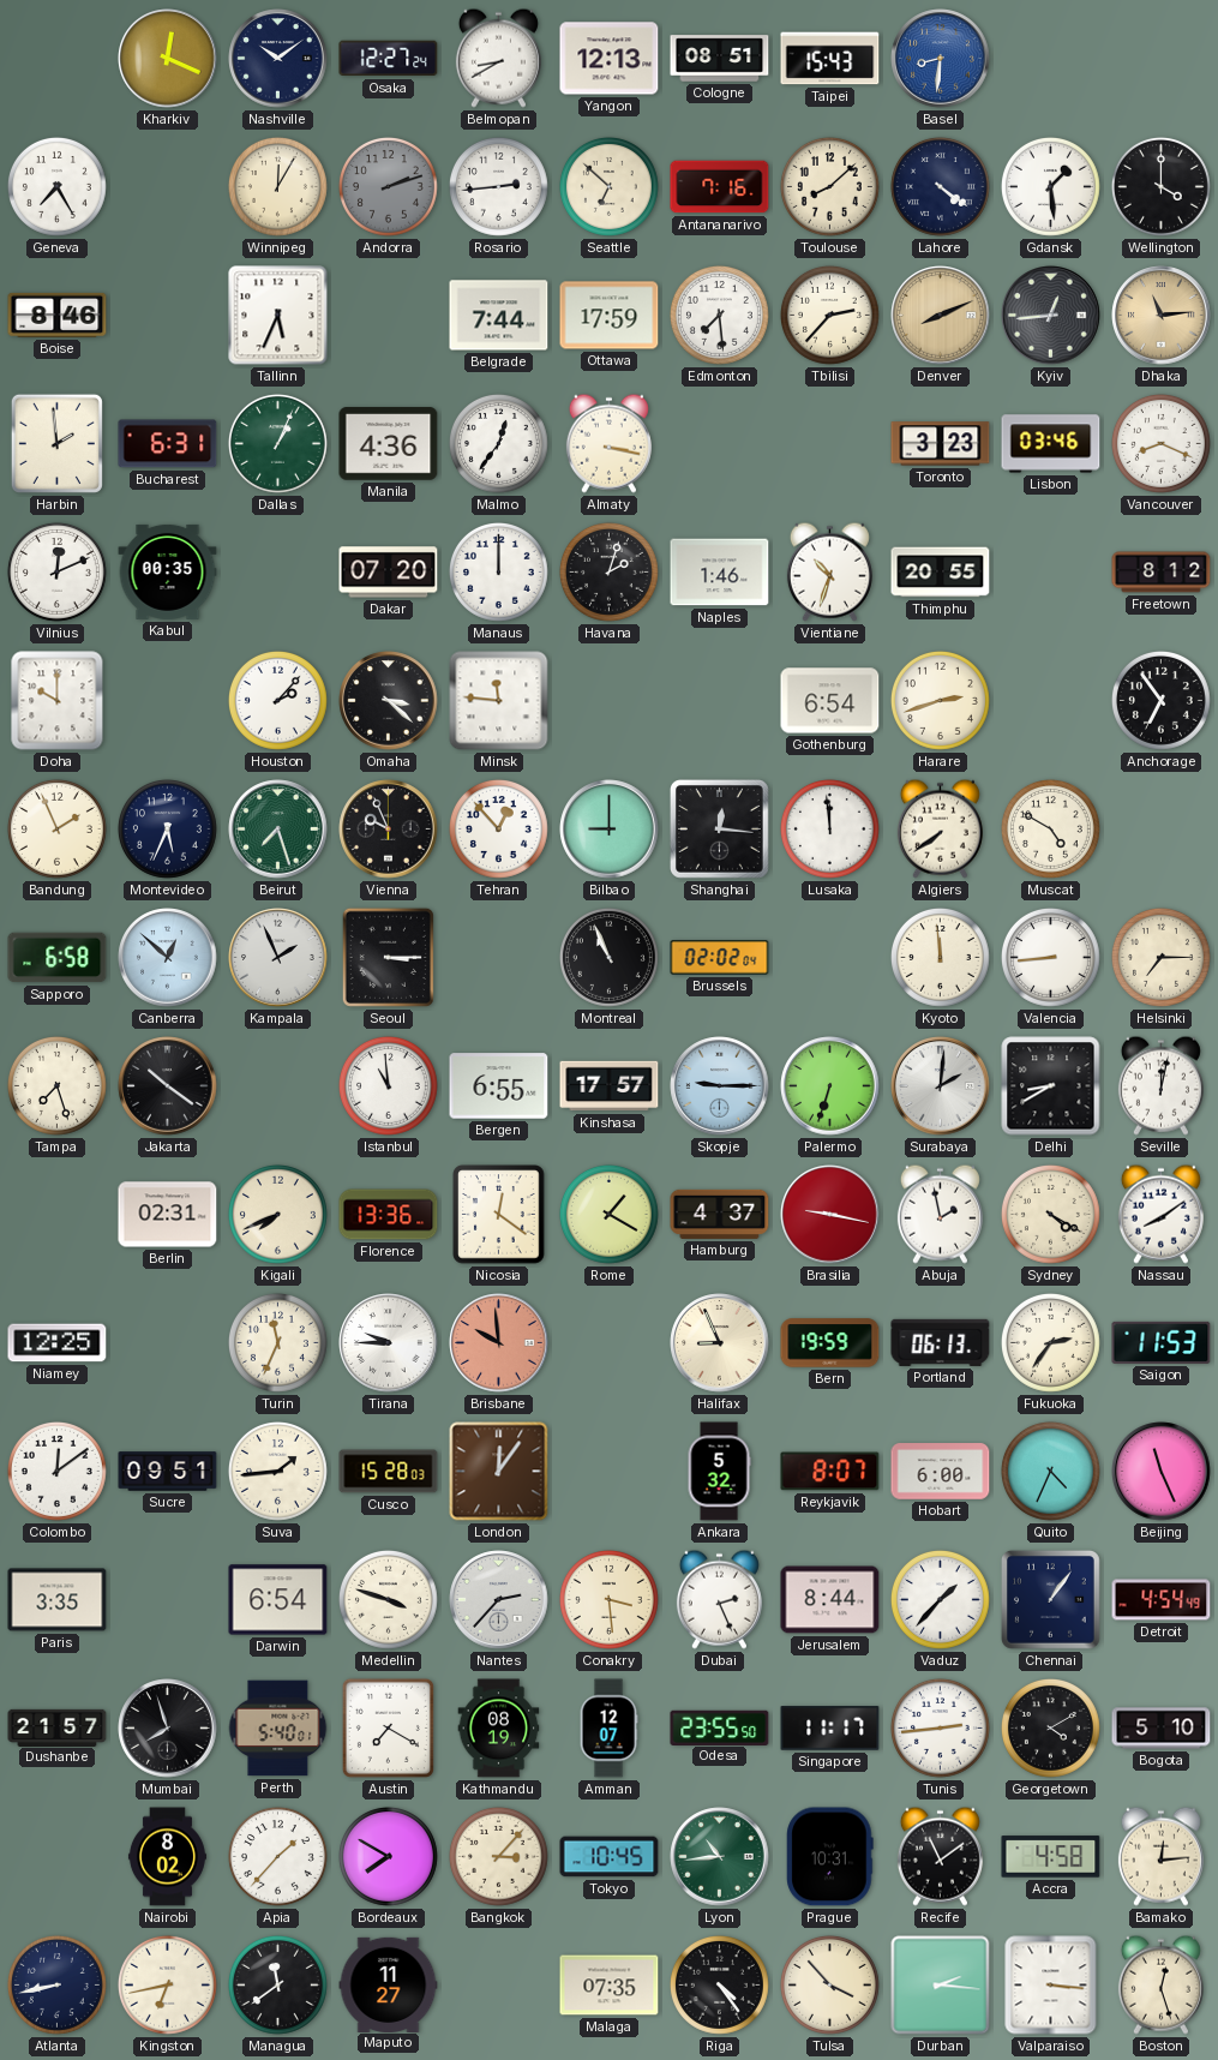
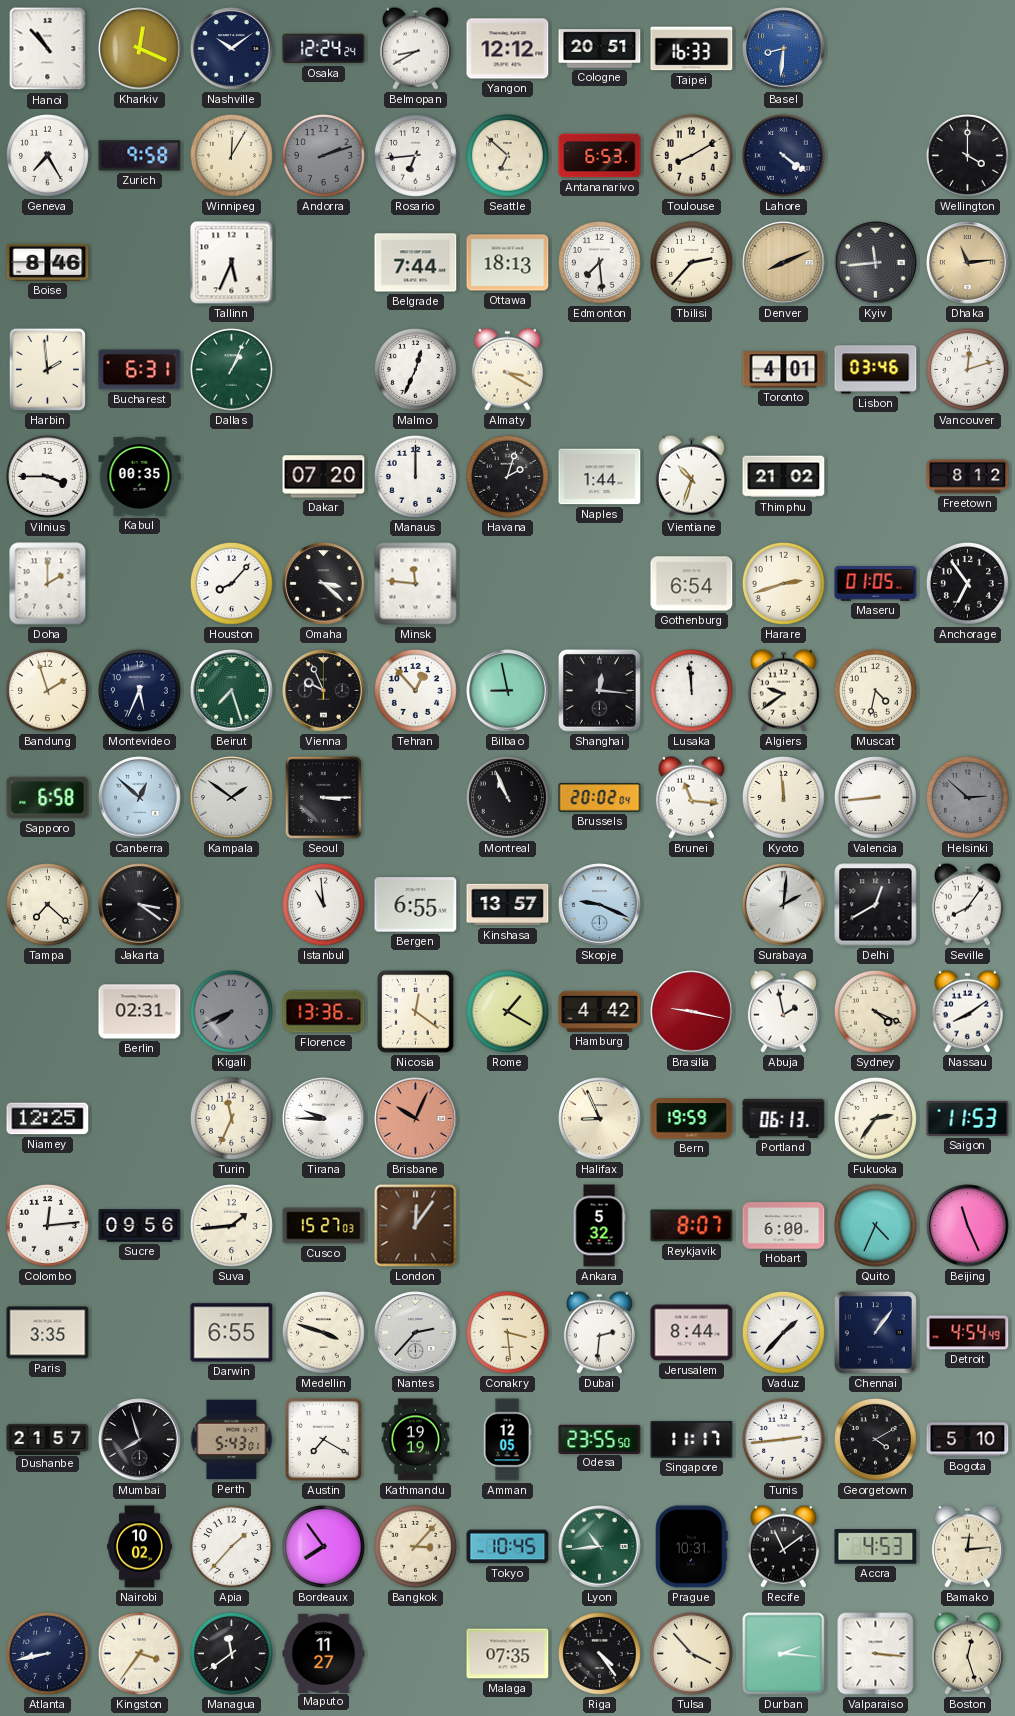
Hanoi: none -> 10:53 (48, 49)
Osaka: 12:27 -> 12:24 (324, 49)
Yangon: 12:13 -> 12:12 (508, 49)
Cologne: 08:51 -> 20:51 (600, 49)
Taipei: 15:43 -> 16:33 (692, 49)
Zurich: none -> 9:58 (140, 156)
Rosario: 2:44 -> 6:44 (415, 155)
Antananarivo: 7:16 -> 6:53 (600, 156)
Toulouse: 8:08 -> 8:10 (691, 155)
Gdansk: 1:29 -> none (1050, 186)
Ottawa: 17:59 -> 18:13 (508, 263)
Kyiv: 12:44 -> 11:44 (876, 263)
Manila: 4:36 -> none (389, 444)
Malmo: 12:36 -> 12:34 (415, 369)
Almaty: 3:17 -> 3:20 (507, 369)
Toronto: 3:23 -> 4:01 (784, 370)
Vancouver: 8:19 -> 12:12 (967, 369)
Vilnius: 12:11 -> 3:45 (47, 476)
Naples: 1:46 -> 1:44 (600, 477)
Thimphu: 20:55 -> 21:02 (784, 477)
Doha: 10:00 -> 2:00 (48, 584)
Houston: 2:07 -> 8:07 (231, 583)
Maseru: none -> 01:05 (876, 584)
Bandung: 1:56 -> 1:57 (47, 690)
Bilbao: 9:00 -> 8:58 (508, 691)
Algiers: 7:39 -> 9:39 (783, 690)
Muscat: 4:50 -> 4:32 (875, 690)
Kampala: 1:56 -> 1:51 (232, 798)
Brussels: 02:02 -> 20:02 (600, 798)
Brunei: none -> 11:16 (691, 797)
Helsinki: 7:15 -> 2:52 (967, 797)
Helsinki dial: cream -> grey (967, 797)
Tampa: 7:27 -> 7:22 (47, 904)
Jakarta: 10:21 -> 3:21 (140, 905)
Kinshasa: 17:57 -> 13:57 (508, 905)
Skopje: 9:15 -> 9:19 (600, 905)
Palermo: 6:33 -> none (830, 1086)
Delhi: 8:40 -> 12:40 (876, 905)
Seville: 12:02 -> 8:06 (967, 904)
Kigali dial: cream -> grey (231, 1011)
Hamburg: 4:37 -> 4:42 (600, 1011)
Sydney: 4:20 -> 4:19 (875, 1011)
Brisbane: 9:59 -> 10:04 (416, 1119)
Colombo: 12:09 -> 12:14 (47, 1225)
Sucre: 09:51 -> 09:56 (140, 1226)
Cusco: 15:28 -> 15:27 (324, 1226)
Darwin: 6:54 -> 6:55 (232, 1333)
Dubai: 2:26 -> 2:31 (599, 1332)
Perth: 5:40 -> 5:43 (232, 1440)
Kathmandu: 08:19 -> 19:19 (416, 1440)
Amman: 12:07 -> 12:05 (507, 1440)
Nairobi: 8:02 -> 10:02 (139, 1547)
Bordeaux: 7:50 -> 7:54 (323, 1546)
Accra: 4:58 -> 4:53 (876, 1547)
Kingston: 6:43 -> 3:36 (139, 1653)
